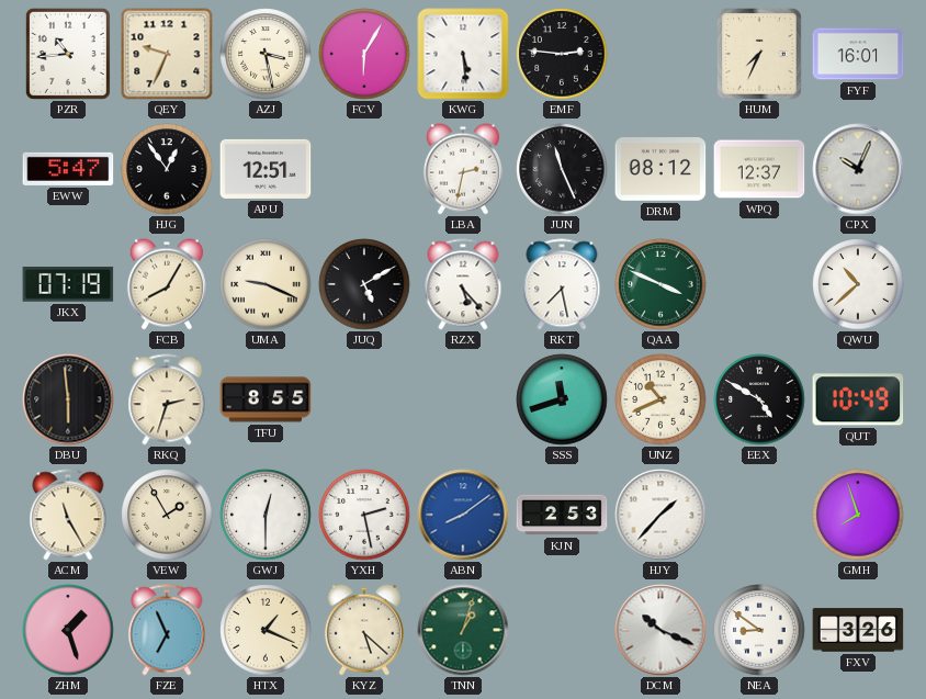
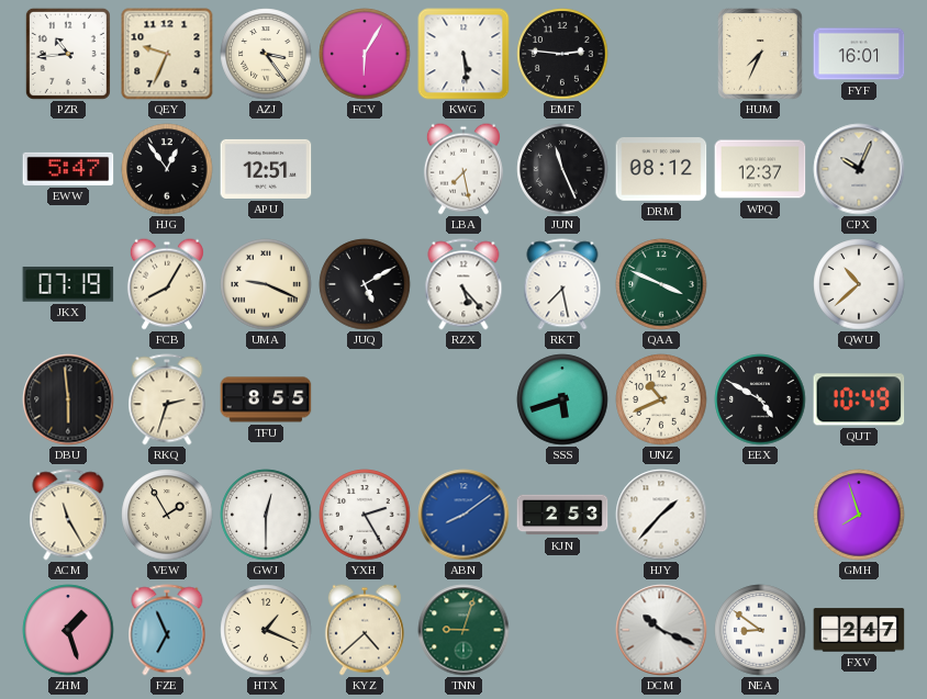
AZJ: 3:28 -> 3:24 (266, 54)
LBA: 2:32 -> 7:28 (463, 169)
SSS: 11:42 -> 5:42 (562, 399)
YXH: 2:28 -> 2:25 (365, 515)
KYZ: 5:22 -> 4:38 (365, 630)
TNN: 1:03 -> 9:03 (463, 630)
FXV: 3:26 -> 2:47 (859, 630)
